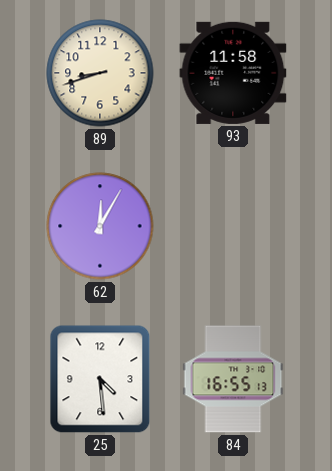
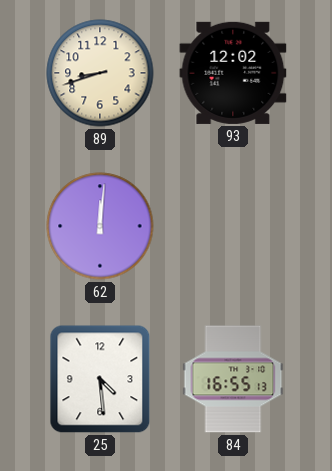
93: 11:58 -> 12:02 (233, 73)
62: 12:05 -> 12:01 (100, 226)
